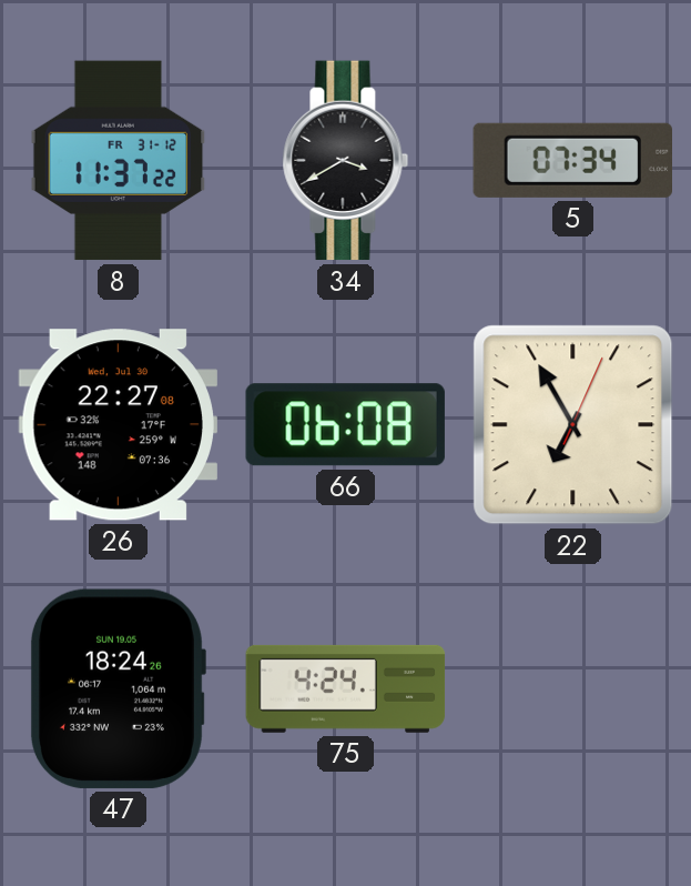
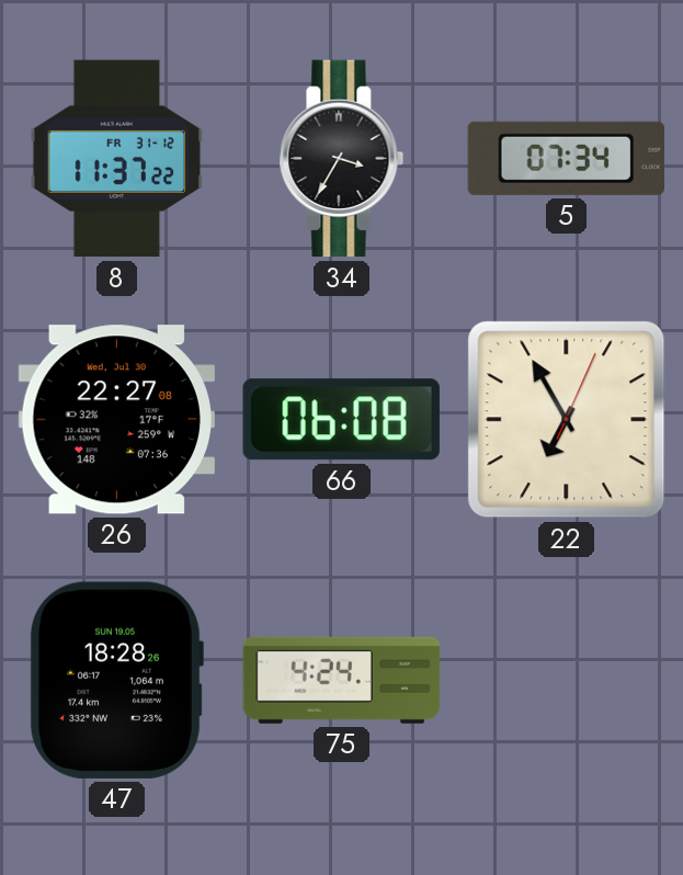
34: 3:40 -> 3:35 (342, 159)
47: 18:24 -> 18:28 (116, 680)
